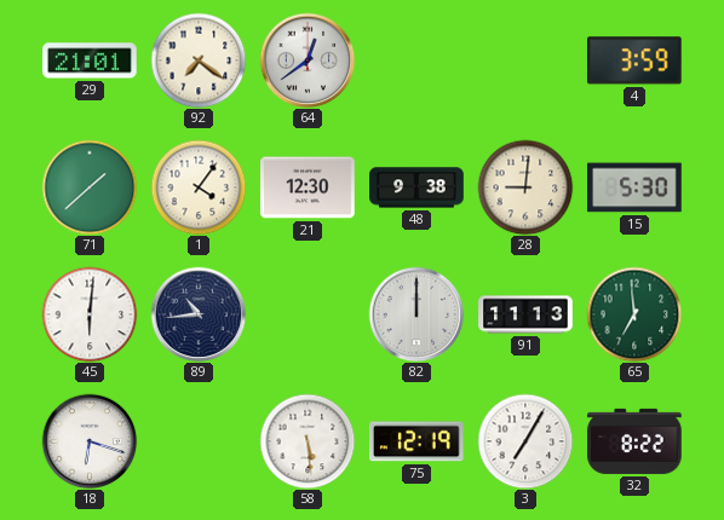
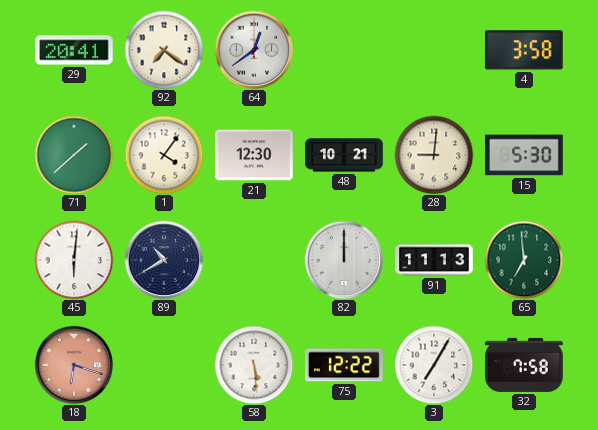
29: 21:01 -> 20:41 (74, 50)
4: 3:59 -> 3:58 (524, 50)
48: 9:38 -> 10:21 (344, 155)
89: 10:44 -> 10:40 (164, 260)
18 dial: white -> salmon (74, 365)
75: 12:19 -> 12:22 (345, 365)
32: 8:22 -> 7:58 (524, 365)
